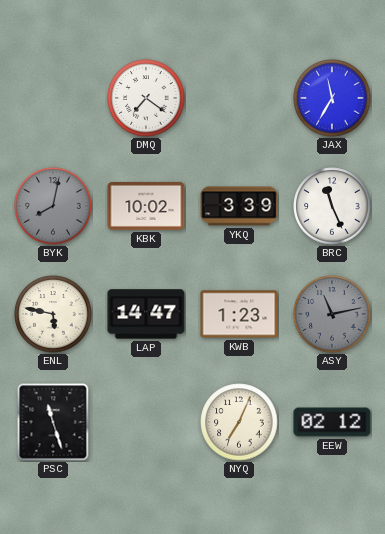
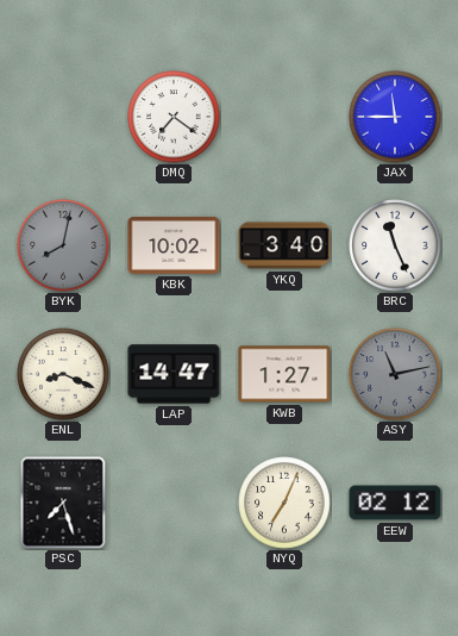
JAX: 11:35 -> 11:45 (395, 117)
YKQ: 3:39 -> 3:40 (284, 245)
ENL: 5:47 -> 8:19 (63, 374)
KWB: 1:23 -> 1:27 (284, 374)
PSC: 11:27 -> 7:27 (63, 503)
